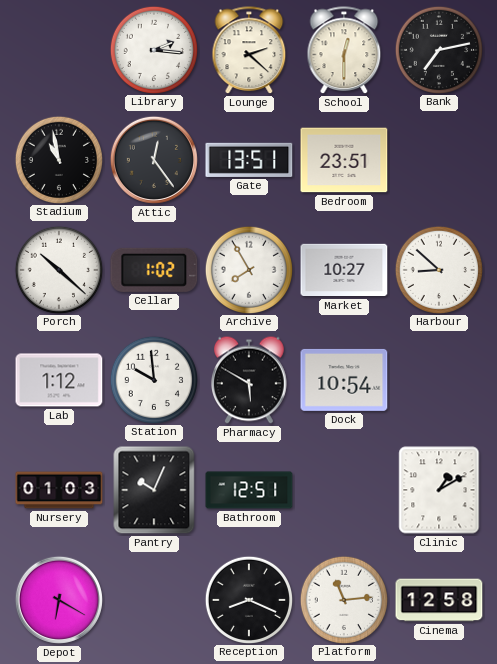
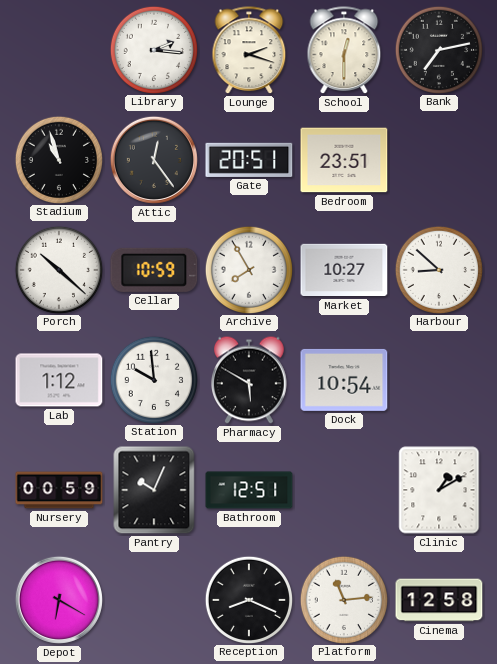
Lounge: 2:22 -> 2:18 (249, 51)
Stadium: 10:58 -> 10:57 (58, 159)
Gate: 13:51 -> 20:51 (249, 160)
Cellar: 1:02 -> 10:59 (154, 270)
Nursery: 01:03 -> 00:59 (59, 490)
